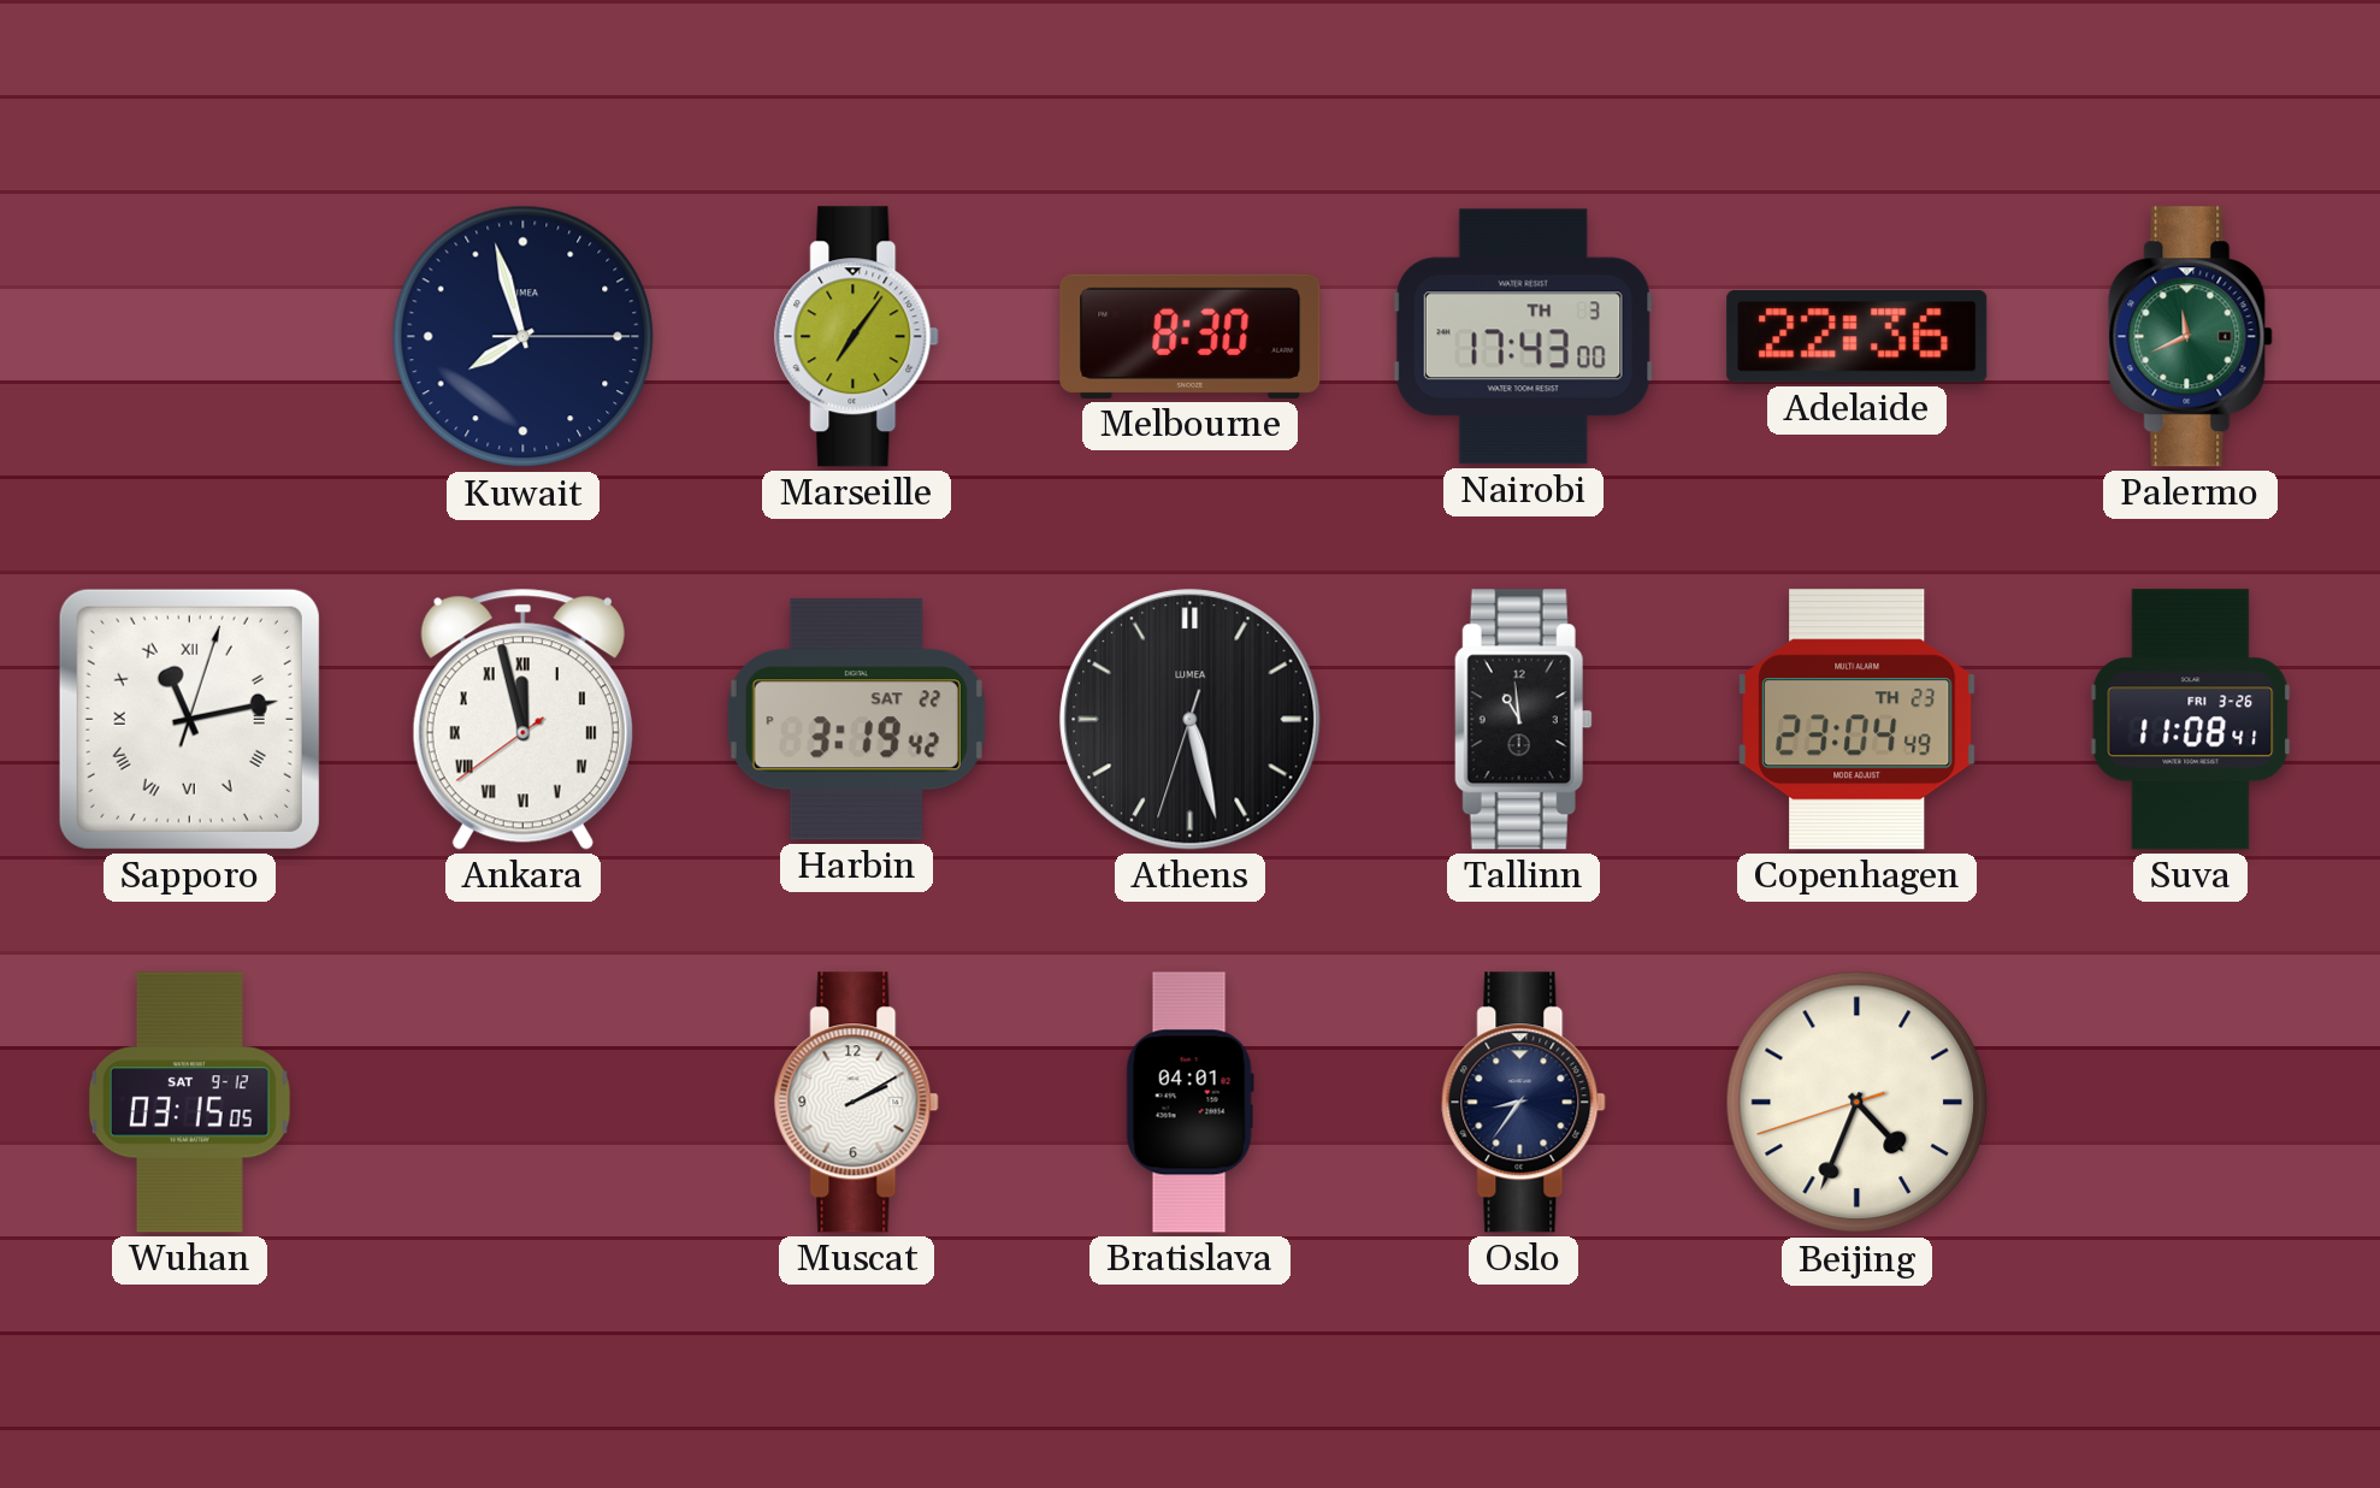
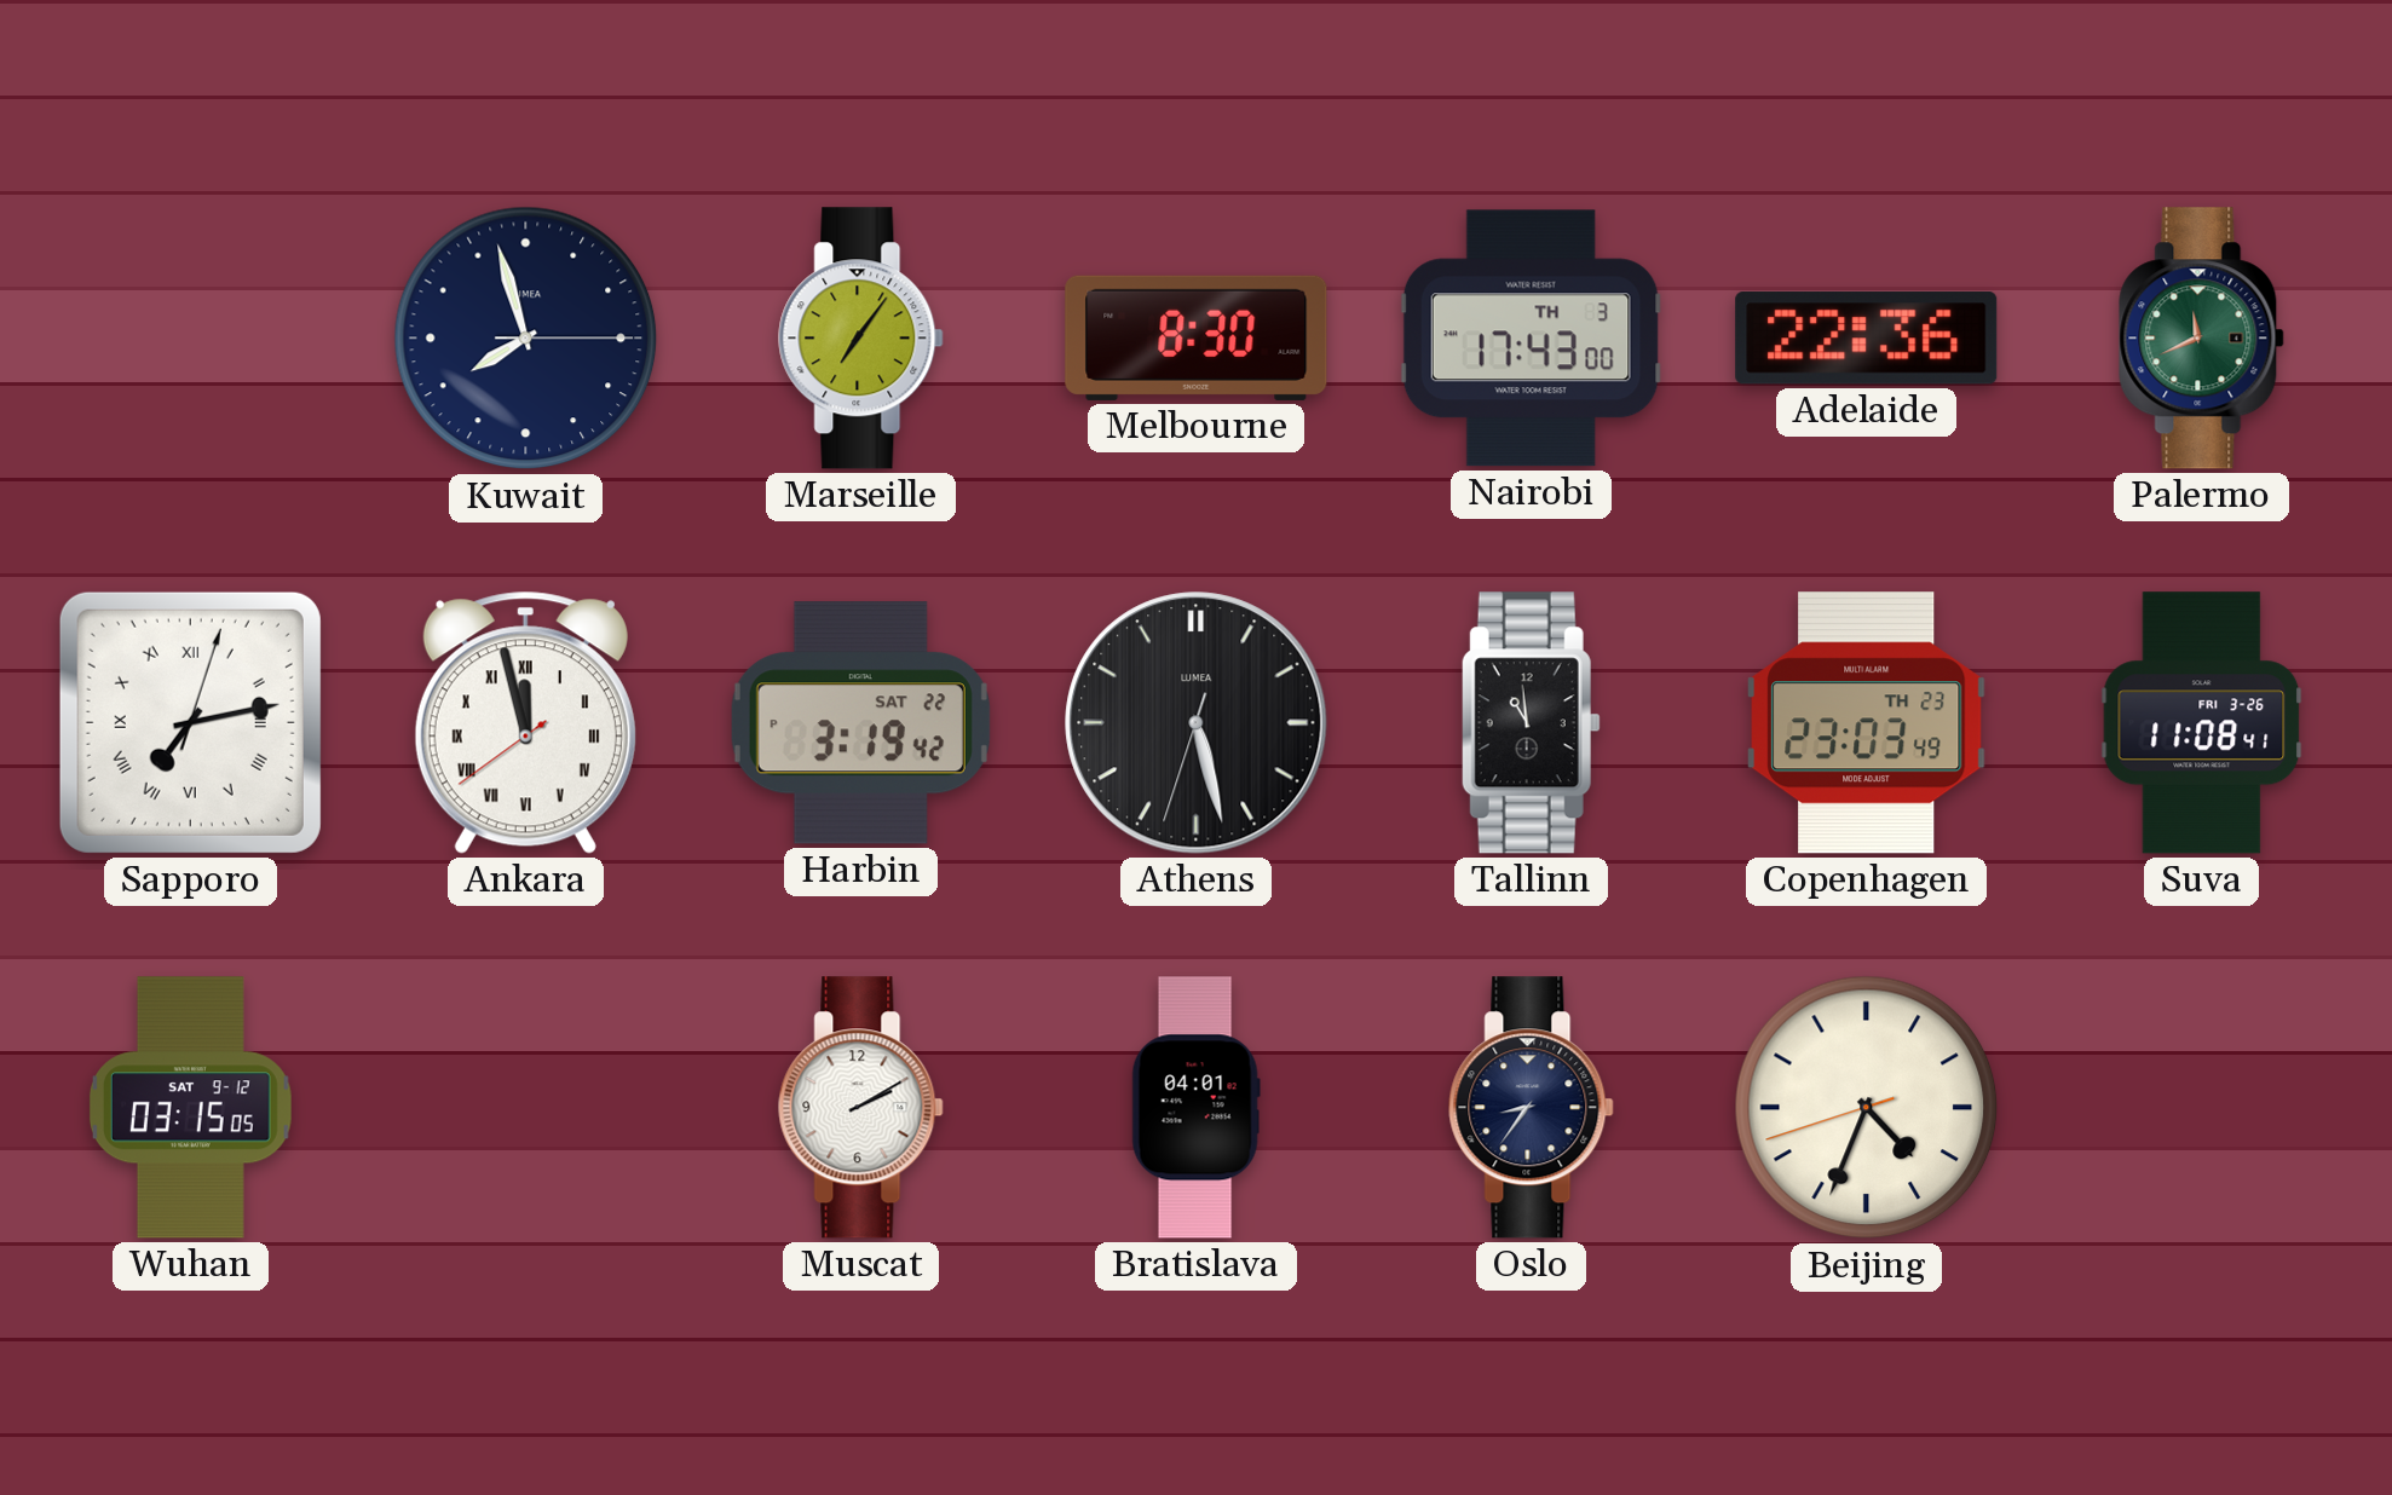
Sapporo: 11:13 -> 7:13 (190, 722)
Copenhagen: 23:04 -> 23:03 (1867, 723)
